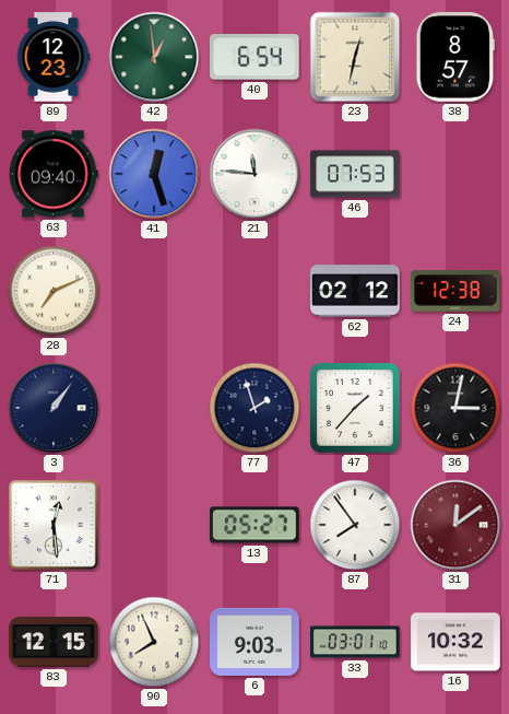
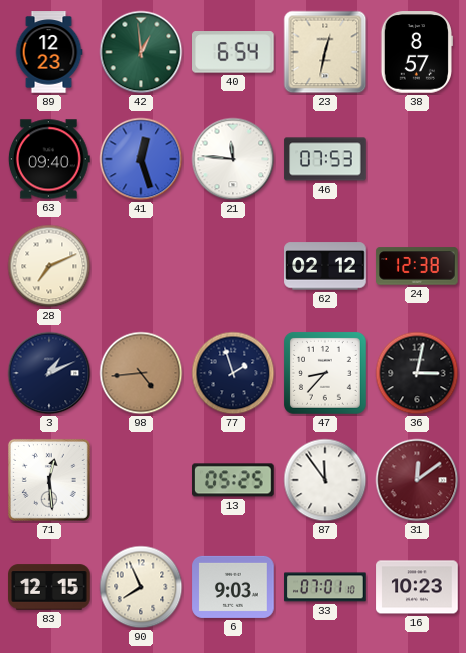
3: 1:06 -> 1:11 (49, 373)
98: none -> 4:44 (141, 373)
47: 1:37 -> 8:37 (325, 373)
13: 05:27 -> 05:25 (233, 480)
87: 7:54 -> 11:54 (325, 480)
33: 03:01 -> 07:01 (325, 587)
16: 10:32 -> 10:23 (417, 587)
